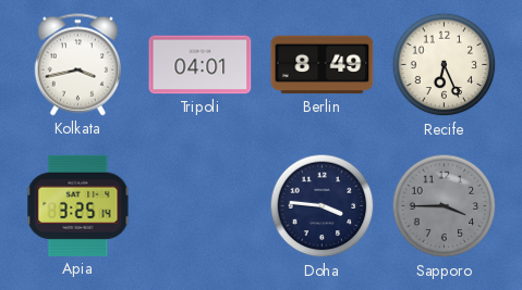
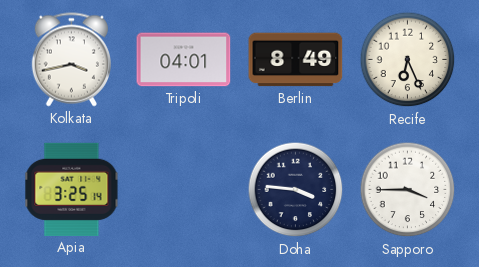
Sapporo dial: grey -> white (408, 190)
